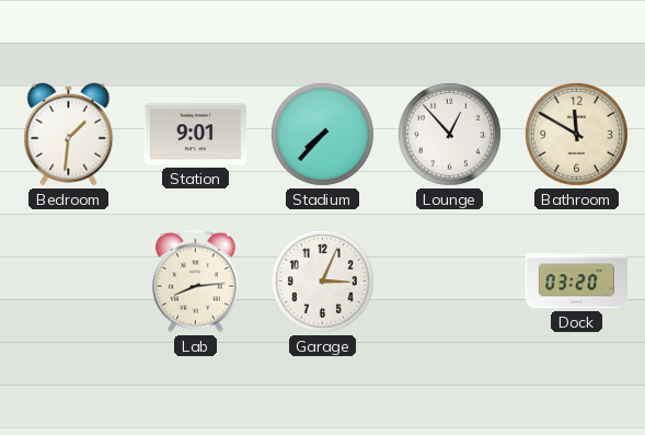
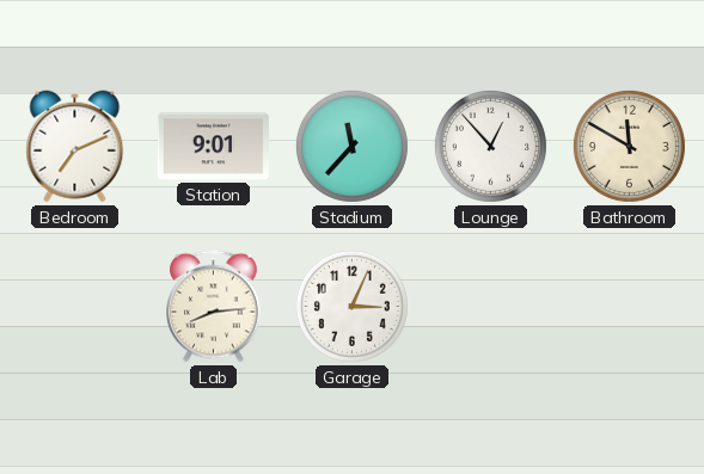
Bedroom: 1:31 -> 7:11 (75, 147)
Stadium: 7:37 -> 11:37 (351, 146)
Dock: 03:20 -> none (576, 282)
